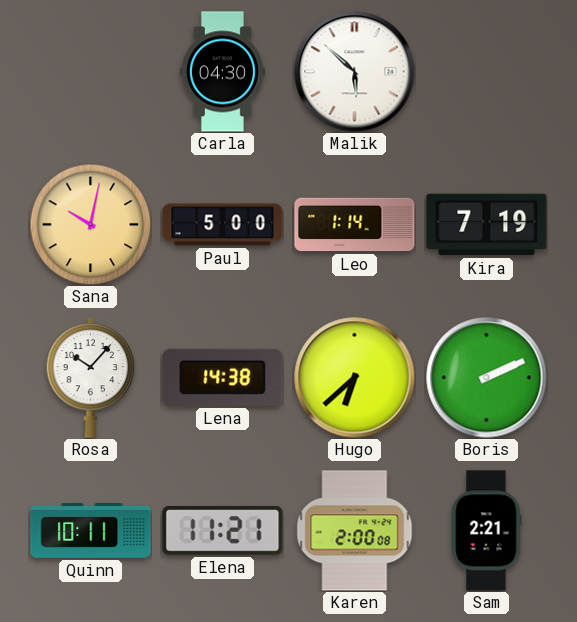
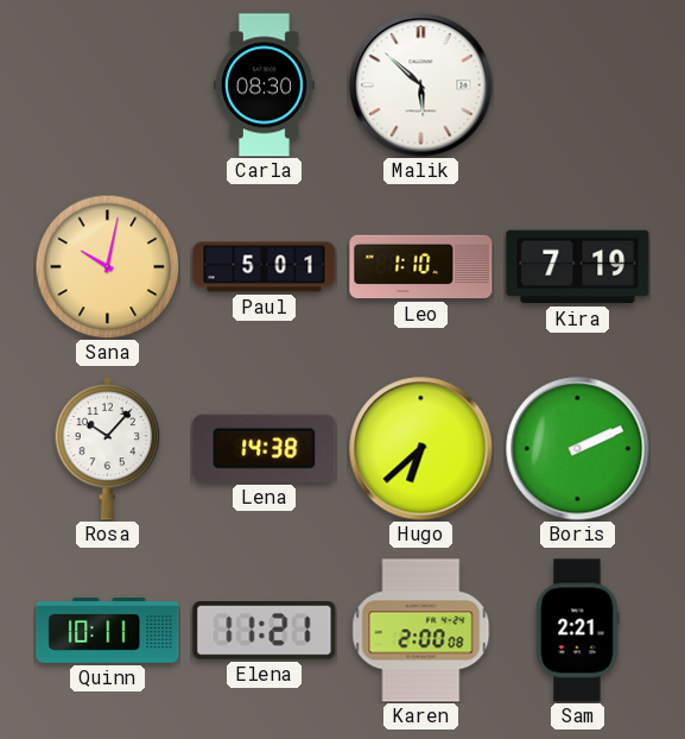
Carla: 04:30 -> 08:30 (264, 86)
Paul: 5:00 -> 5:01 (265, 267)
Leo: 1:14 -> 1:10 (421, 267)
